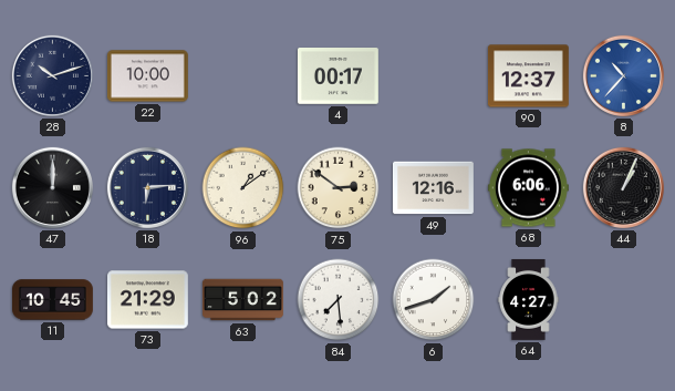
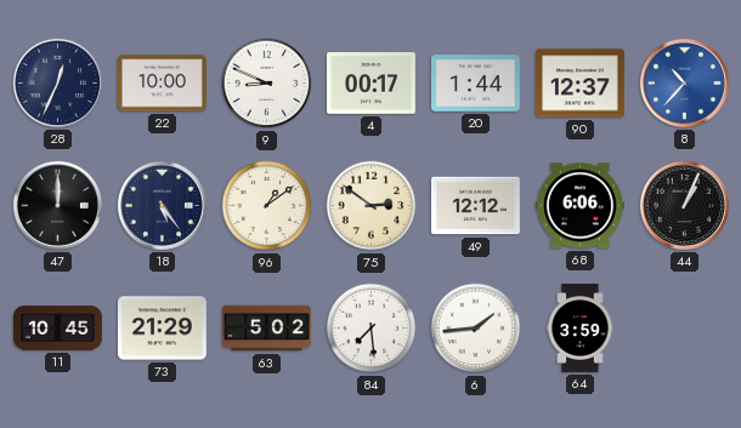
28: 10:12 -> 12:34 (57, 82)
9: none -> 8:49 (267, 84)
20: none -> 1:44 (475, 84)
18: 6:14 -> 5:24 (162, 205)
49: 12:16 -> 12:12 (475, 206)
6: 1:42 -> 1:44 (476, 329)
64: 4:27 -> 3:59 (581, 327)
